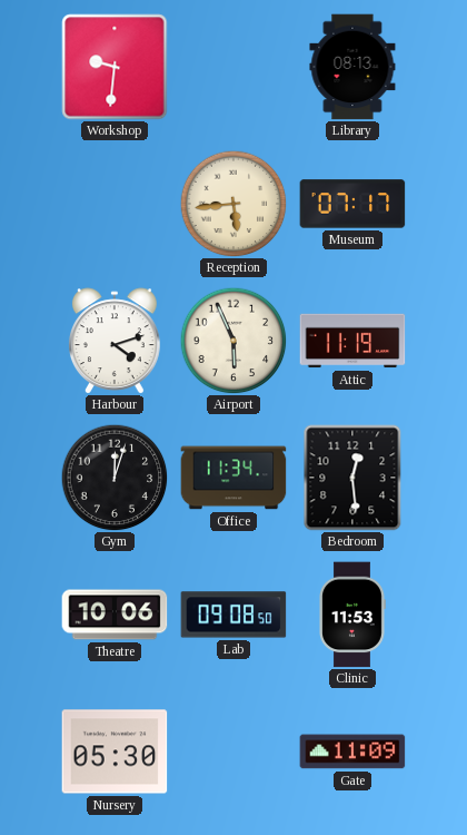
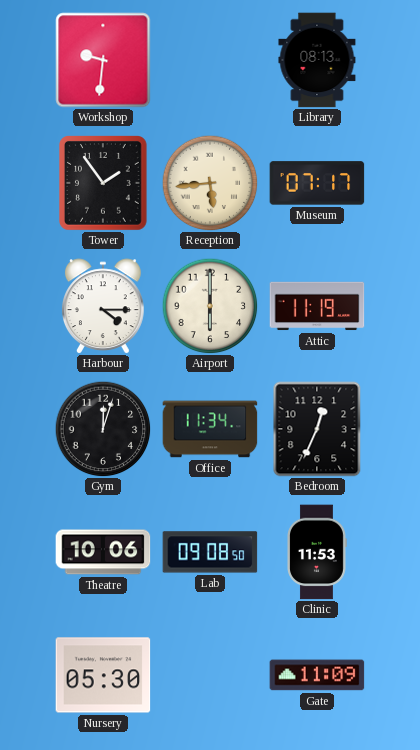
Tower: none -> 1:54 (104, 184)
Harbour: 4:12 -> 4:15 (103, 306)
Airport: 5:56 -> 6:00 (210, 306)
Bedroom: 12:29 -> 12:34 (317, 429)
